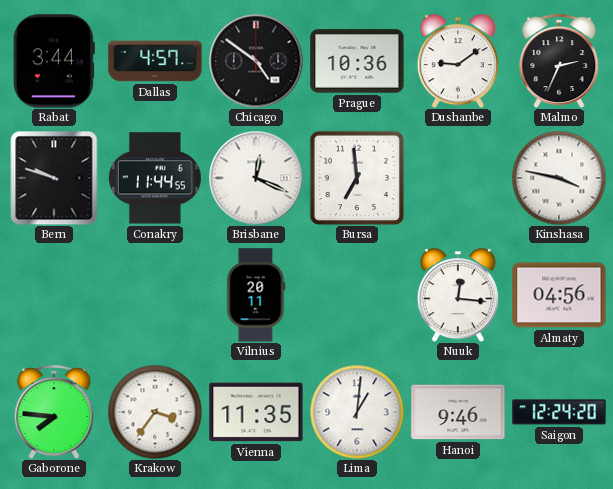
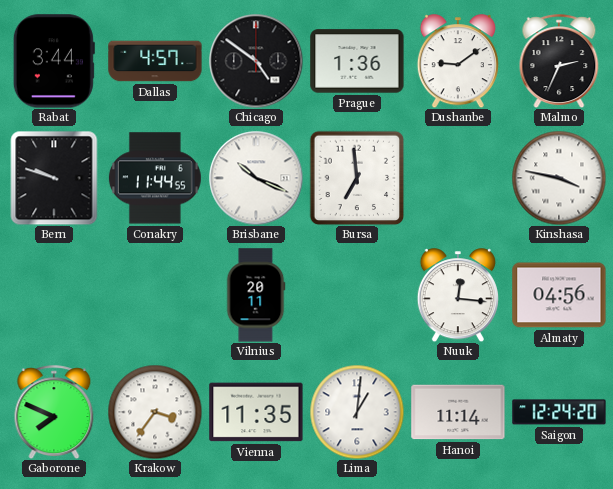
Prague: 10:36 -> 1:36 (357, 61)
Brisbane: 12:19 -> 10:19 (256, 178)
Gaborone: 7:46 -> 7:49 (54, 412)
Hanoi: 9:46 -> 11:14 (458, 412)
